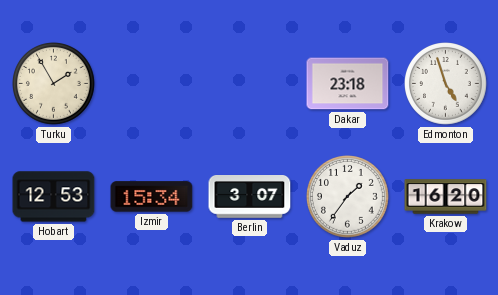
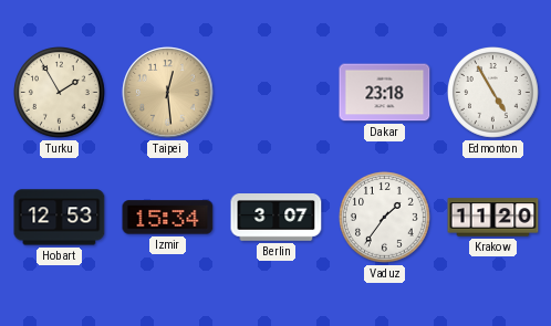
Taipei: none -> 12:29 (168, 93)
Edmonton: 4:57 -> 4:55 (493, 93)
Krakow: 16:20 -> 11:20 (493, 218)
